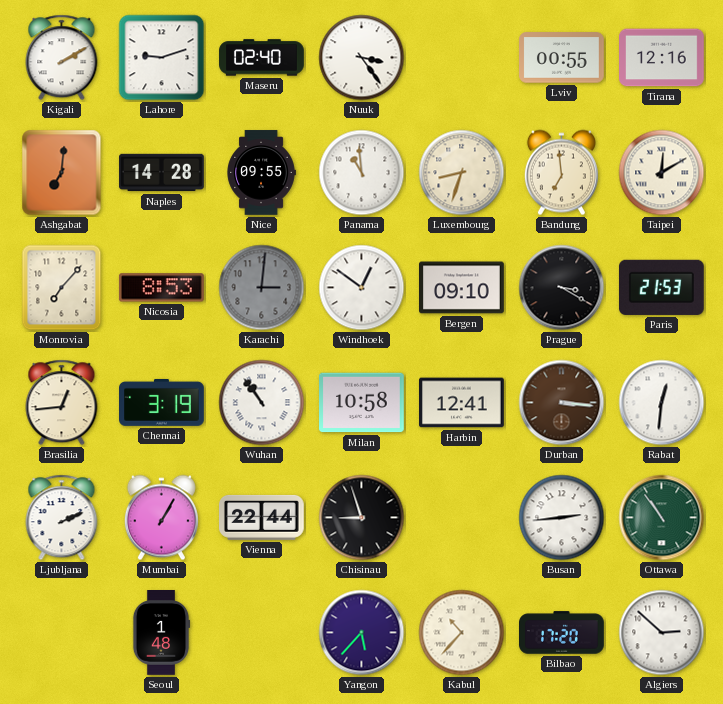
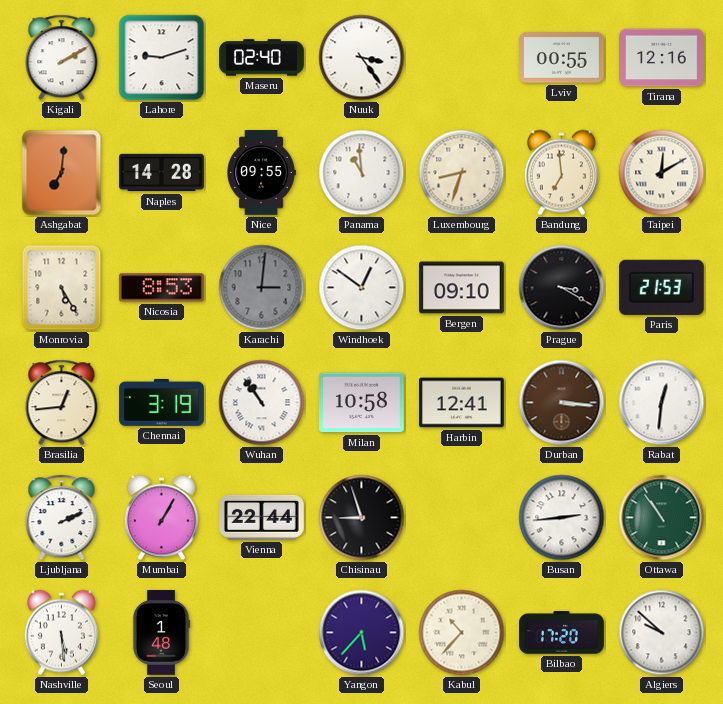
Monrovia: 7:07 -> 5:25 (62, 288)
Nashville: none -> 5:29 (61, 633)
Algiers: 2:52 -> 9:52 (662, 633)
